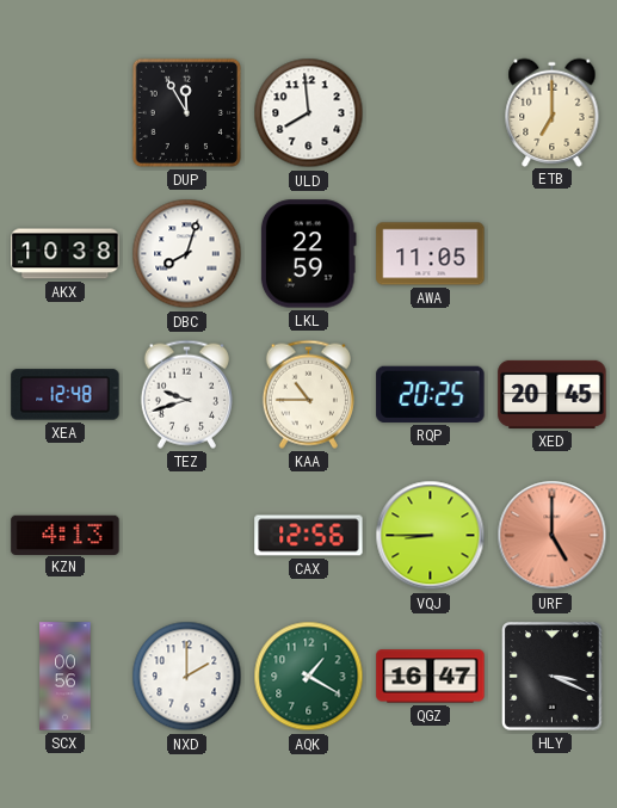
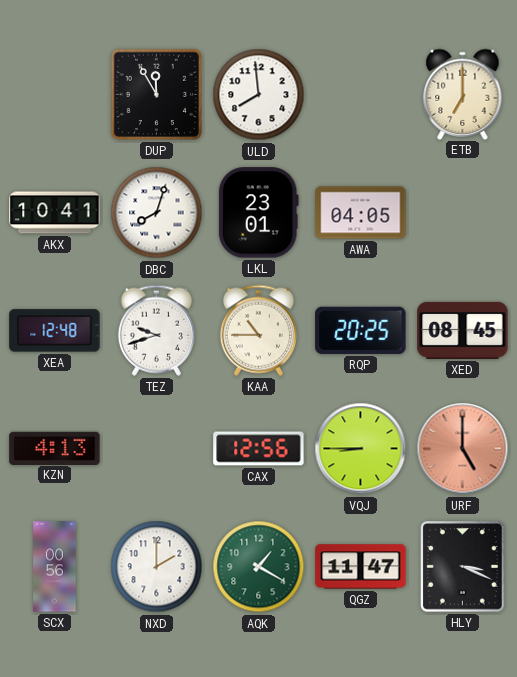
AKX: 10:38 -> 10:41 (55, 213)
LKL: 22:59 -> 23:01 (258, 213)
AWA: 11:05 -> 04:05 (361, 213)
XED: 20:45 -> 08:45 (463, 330)
QGZ: 16:47 -> 11:47 (361, 567)
